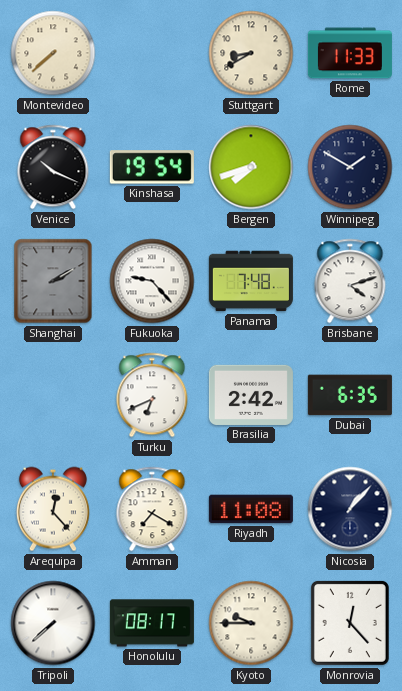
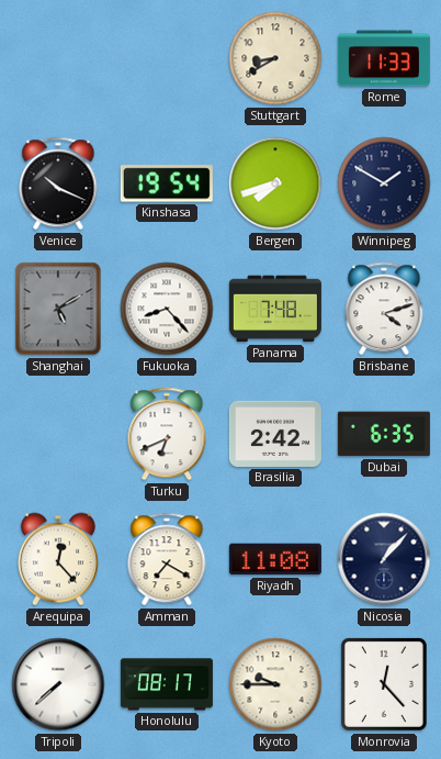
Montevideo: 7:38 -> none (53, 53)
Shanghai: 2:10 -> 5:10 (58, 309)
Fukuoka: 9:23 -> 8:23 (167, 309)
